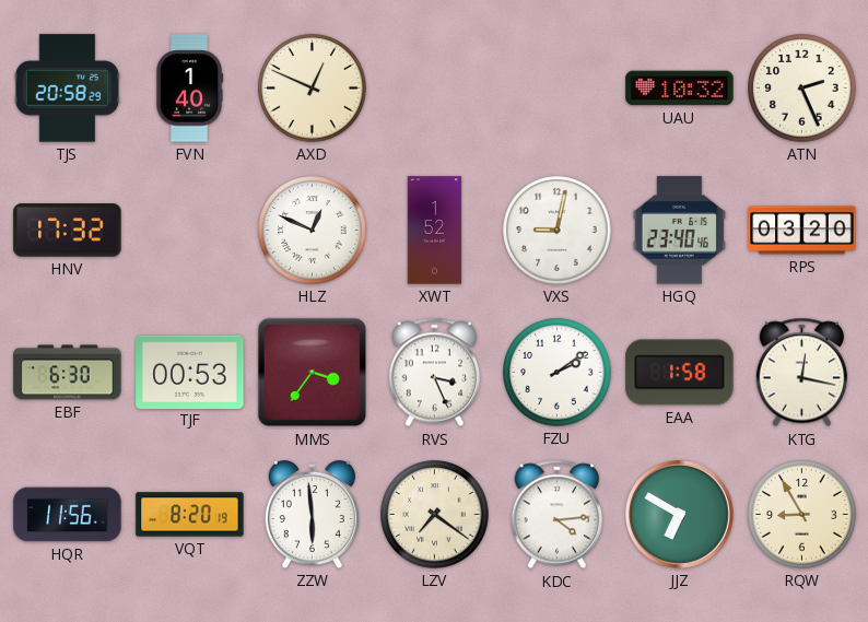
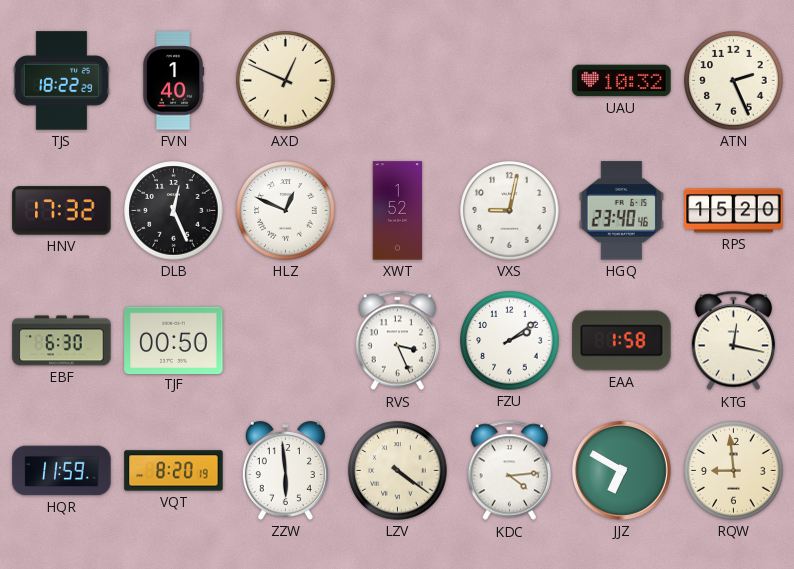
TJS: 20:58 -> 18:22 (61, 81)
DLB: none -> 12:26 (174, 211)
RPS: 03:20 -> 15:20 (734, 211)
TJF: 00:53 -> 00:50 (174, 340)
MMS: 3:36 -> none (313, 373)
HQR: 11:56 -> 11:59 (62, 471)
LZV: 7:21 -> 4:21 (398, 471)
RQW: 8:55 -> 8:59 (734, 471)
